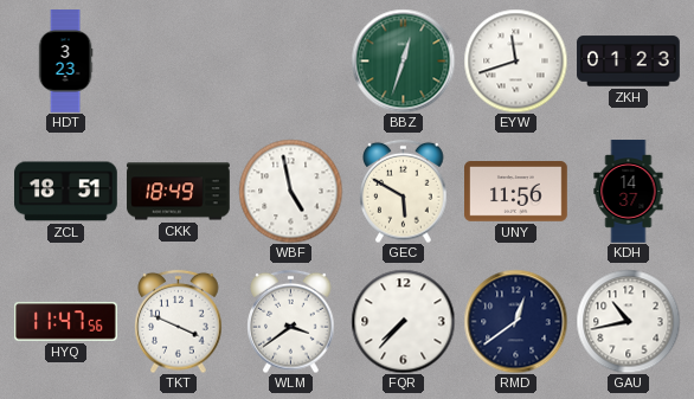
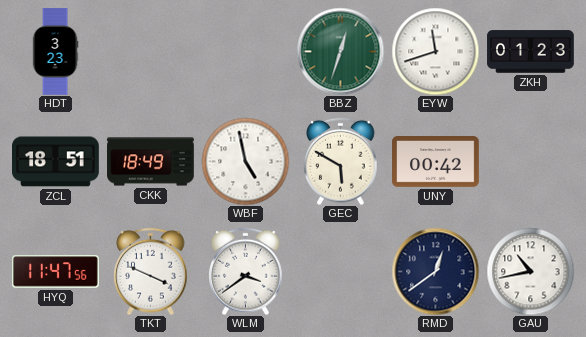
UNY: 11:56 -> 00:42 (436, 162)
KDH: 14:37 -> none (629, 192)
FQR: 7:37 -> none (403, 321)
